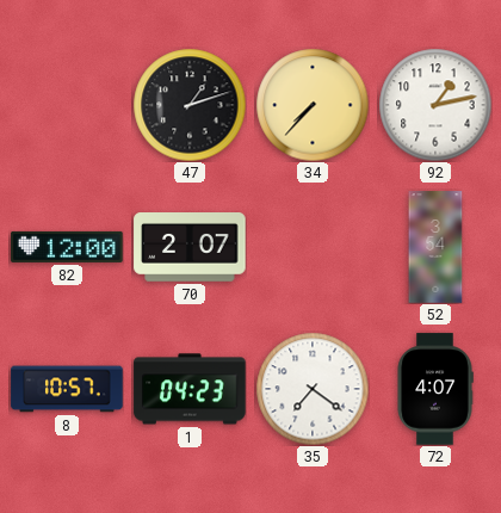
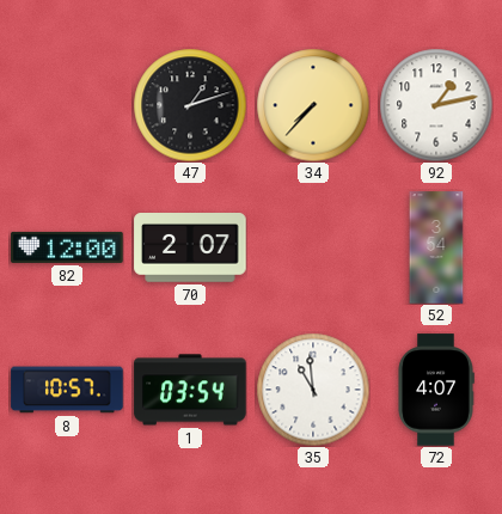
1: 04:23 -> 03:54 (190, 390)
35: 7:21 -> 10:59 (313, 390)
